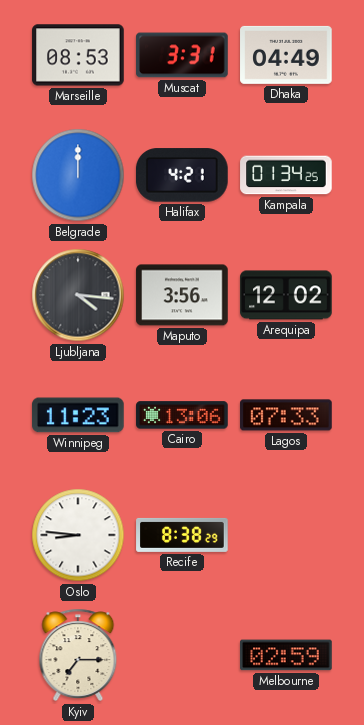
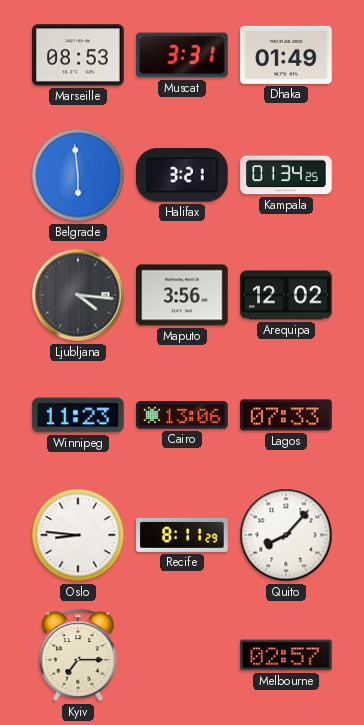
Dhaka: 04:49 -> 01:49 (286, 55)
Belgrade: 12:00 -> 5:59 (78, 175)
Halifax: 4:21 -> 3:21 (182, 175)
Recife: 8:38 -> 8:11 (182, 535)
Quito: none -> 8:07 (286, 535)
Melbourne: 02:59 -> 02:57 (286, 655)
